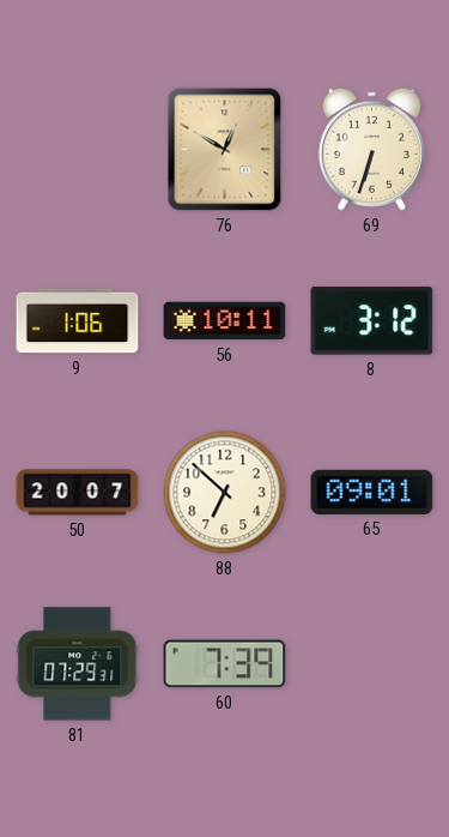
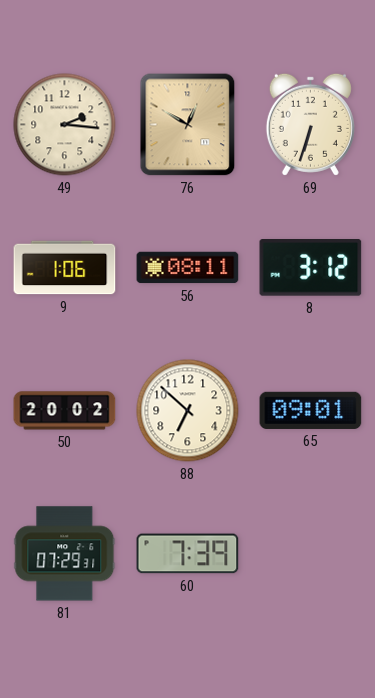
49: none -> 2:16 (65, 125)
56: 10:11 -> 08:11 (188, 268)
50: 20:07 -> 20:02 (65, 411)
